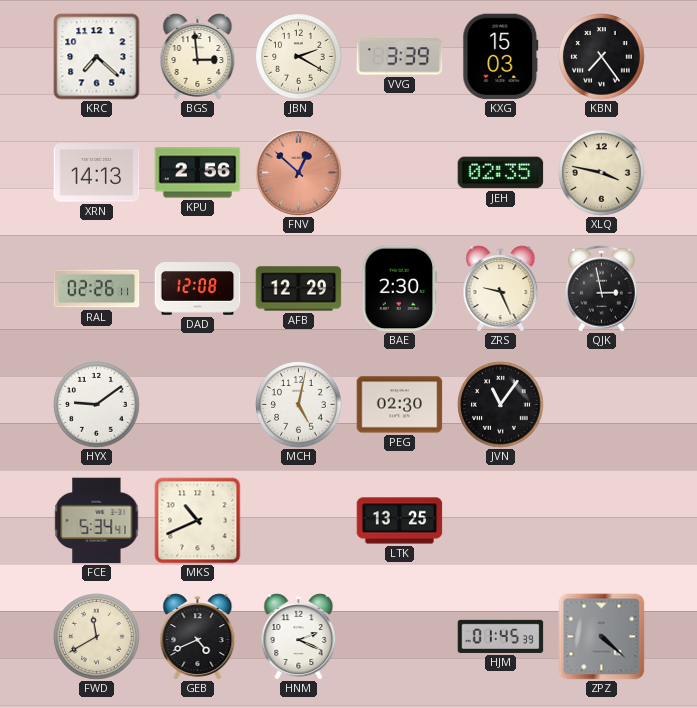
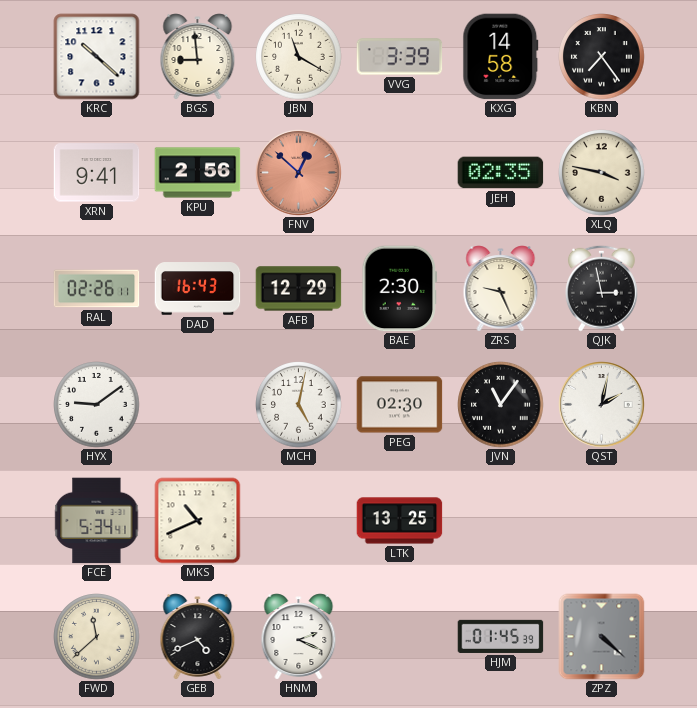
KRC: 7:22 -> 10:22 (97, 57)
BGS: 2:59 -> 8:59 (198, 57)
JBN: 2:20 -> 11:20 (299, 57)
KXG: 15:03 -> 14:58 (501, 57)
XRN: 14:13 -> 9:41 (97, 173)
DAD: 12:08 -> 16:43 (198, 289)
QST: none -> 2:02 (602, 405)
FWD: 11:40 -> 11:38 (97, 637)
